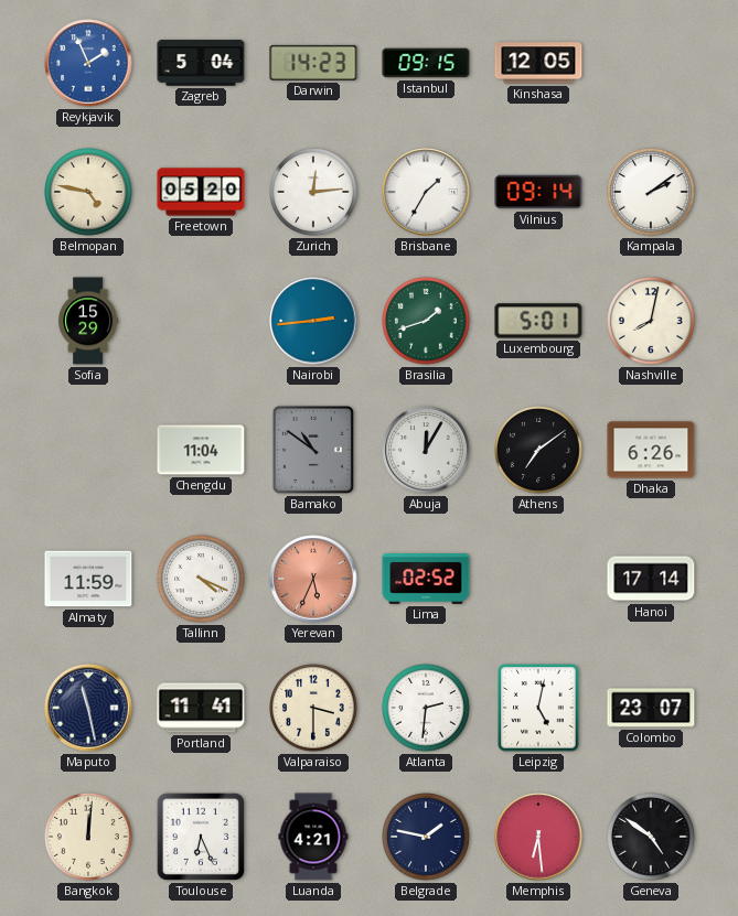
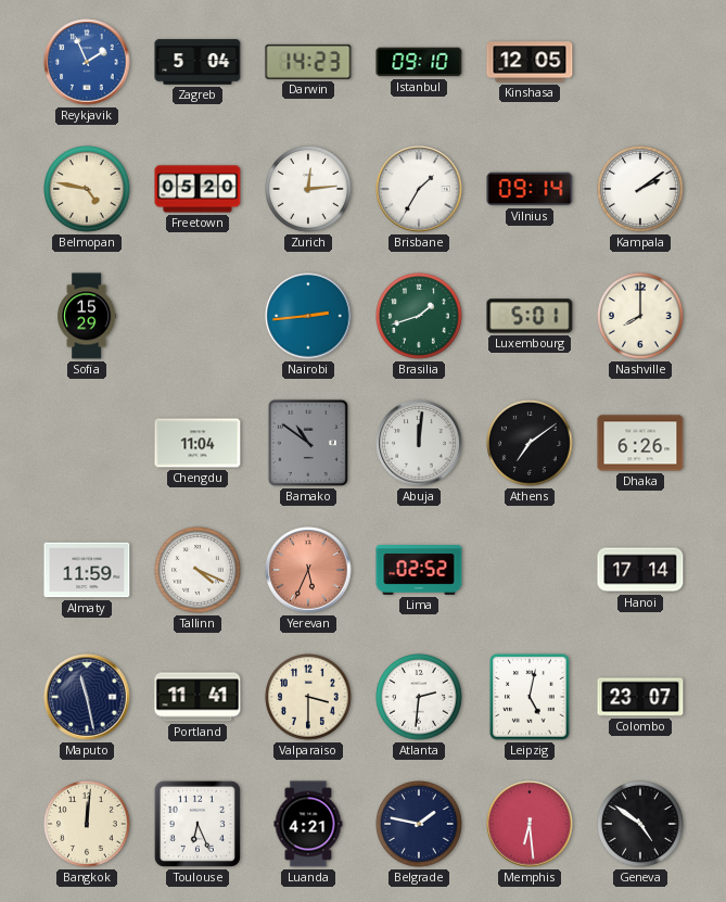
Istanbul: 09:15 -> 09:10 (419, 62)
Nashville: 8:02 -> 8:00 (640, 316)
Abuja: 12:05 -> 12:01 (419, 443)
